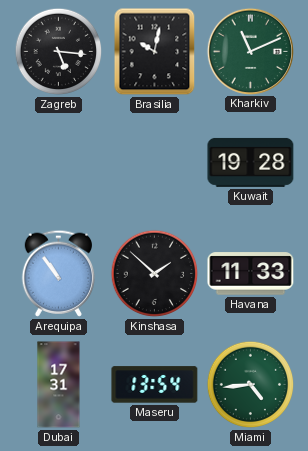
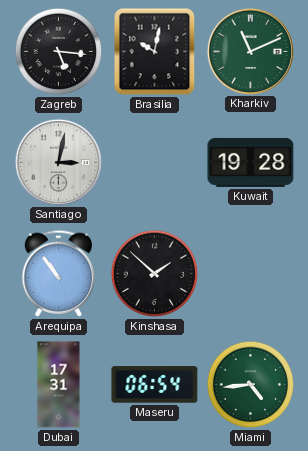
Santiago: none -> 3:02 (58, 162)
Havana: 11:33 -> none (251, 274)
Maseru: 13:54 -> 06:54 (155, 385)
